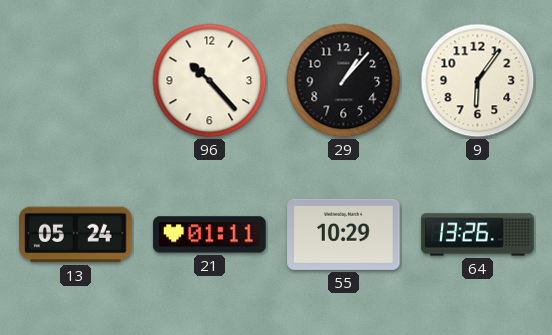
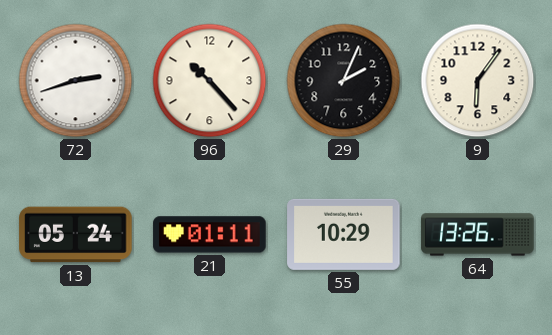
72: none -> 2:42 (76, 81)
29: 1:07 -> 2:04 (344, 81)
